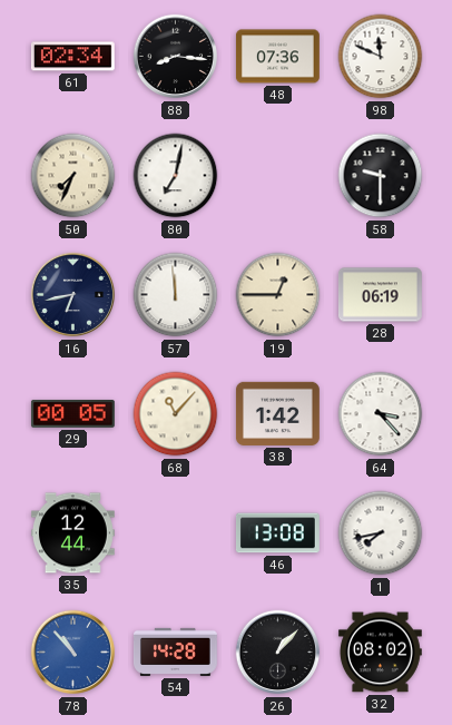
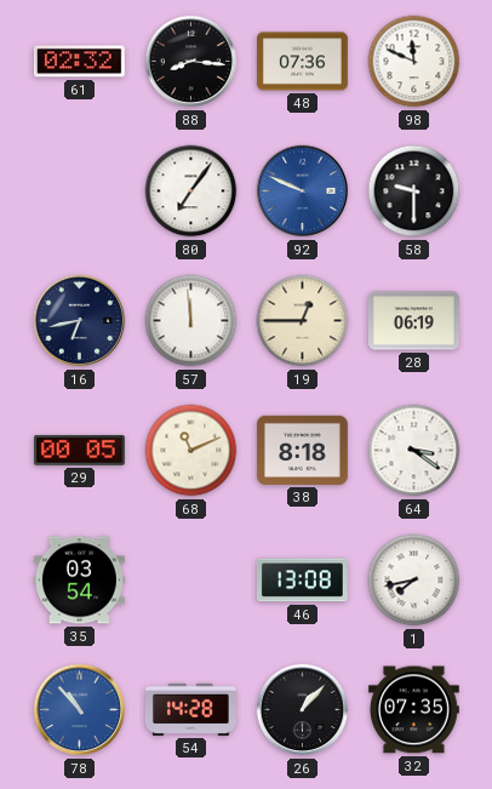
61: 02:34 -> 02:32 (79, 62)
50: 7:34 -> none (73, 176)
80: 7:02 -> 7:06 (191, 191)
92: none -> 9:49 (303, 191)
68: 11:07 -> 11:11 (191, 451)
38: 1:42 -> 8:18 (302, 450)
64: 3:23 -> 3:21 (414, 451)
35: 12:44 -> 03:54 (79, 581)
32: 08:02 -> 07:35 (413, 710)
